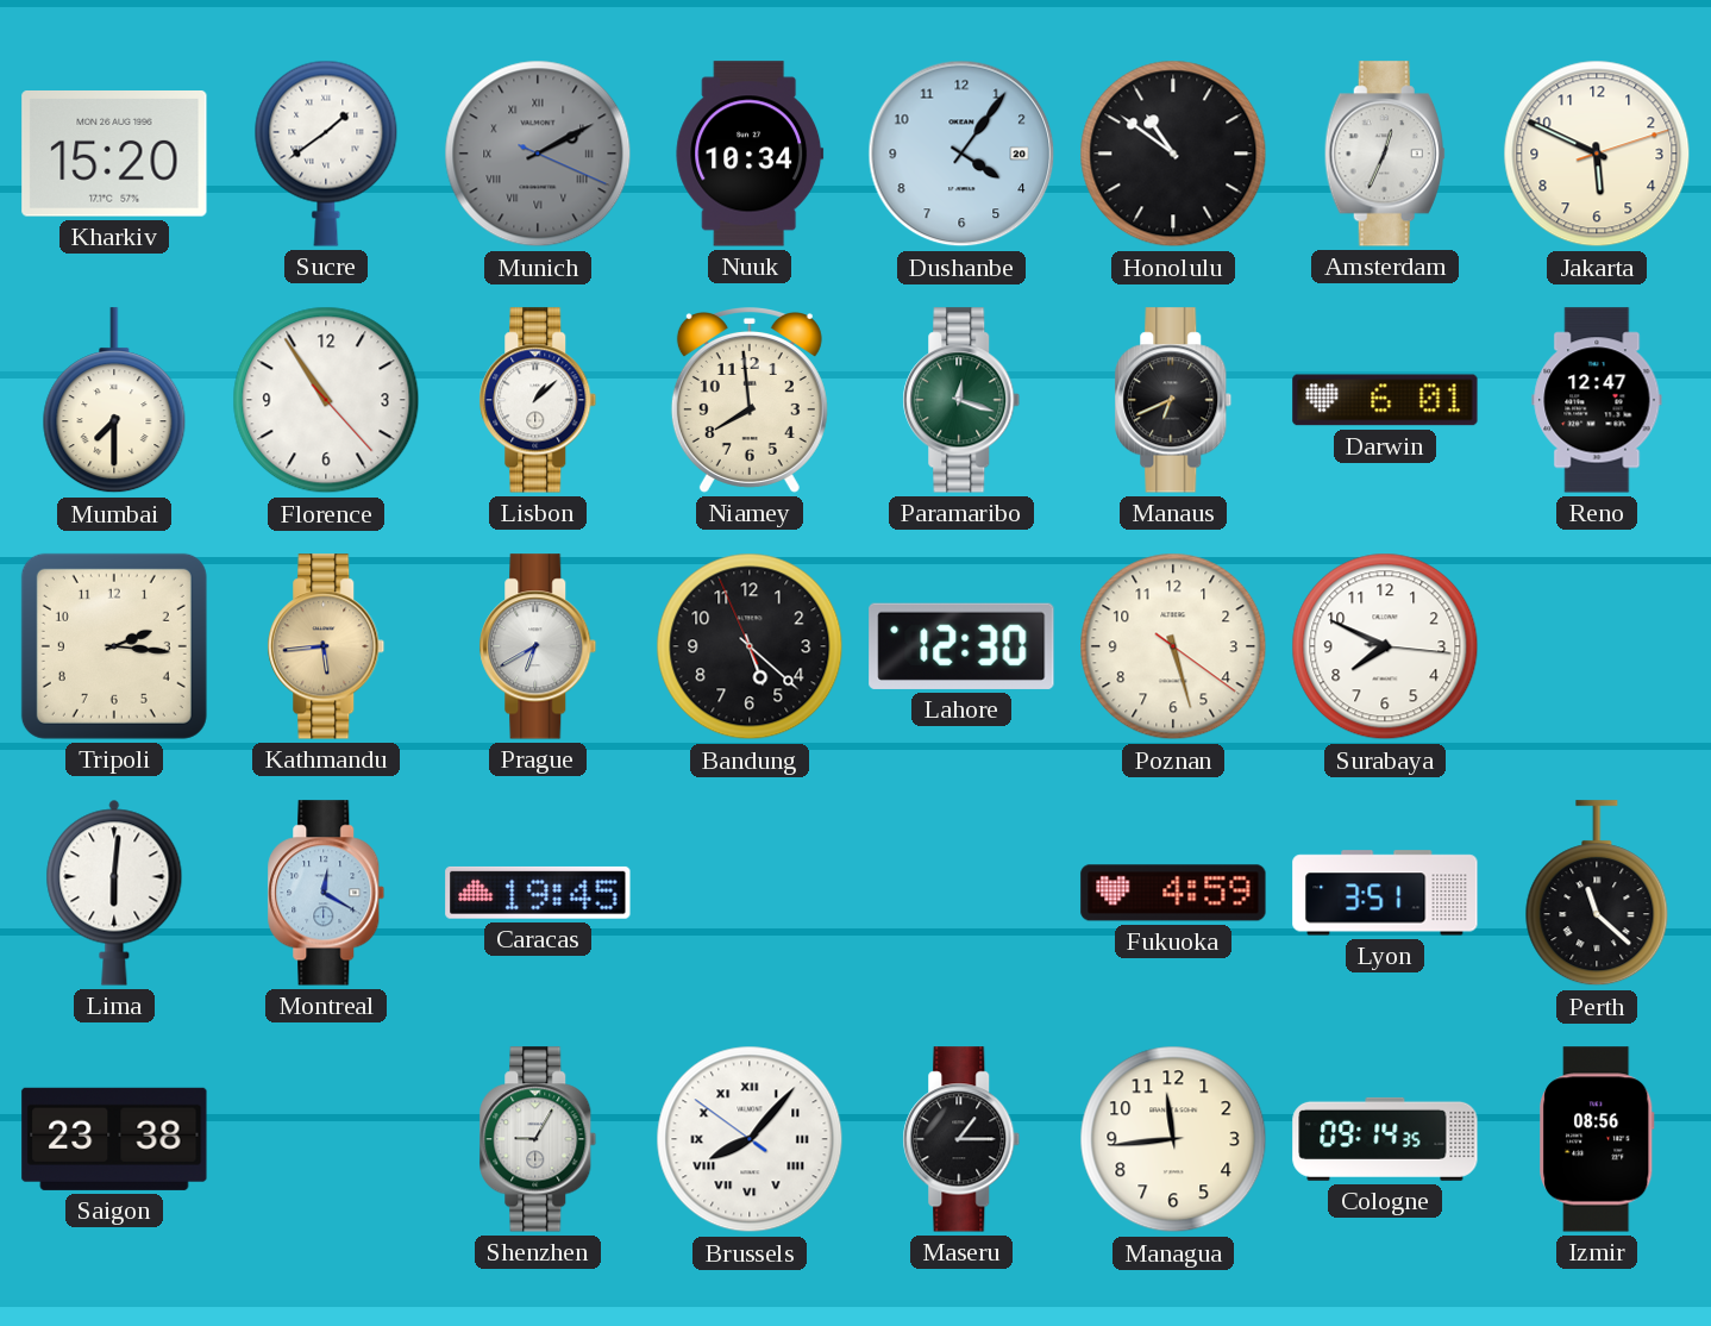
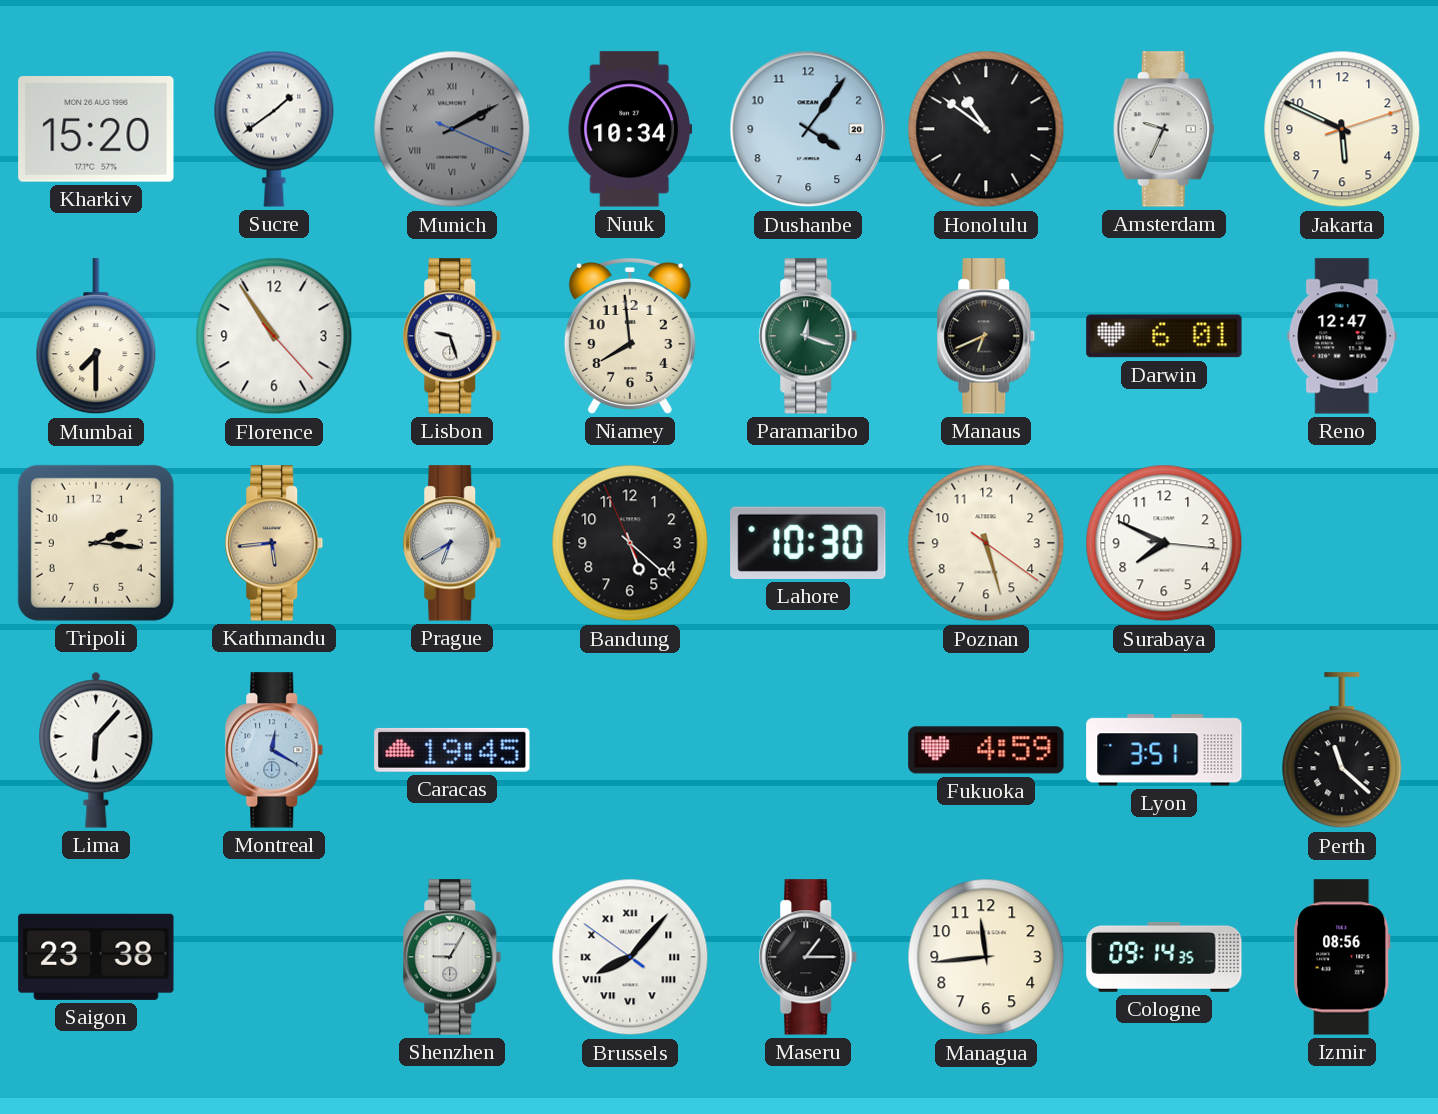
Amsterdam: 12:34 -> 9:34 (1164, 129)
Lisbon: 1:08 -> 9:27 (452, 336)
Lahore: 12:30 -> 10:30 (808, 543)
Lima: 6:01 -> 6:07 (96, 750)
